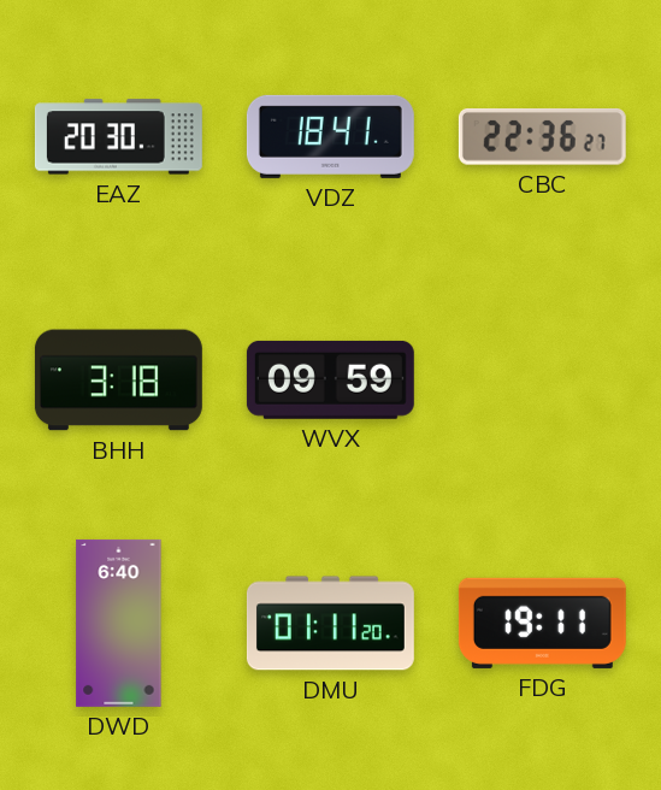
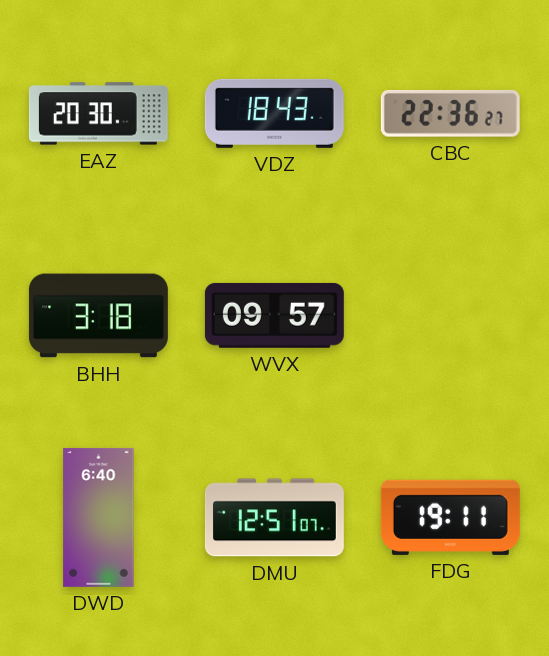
VDZ: 18:41 -> 18:43 (274, 113)
WVX: 09:59 -> 09:57 (274, 315)
DMU: 01:11 -> 12:51 (274, 518)
